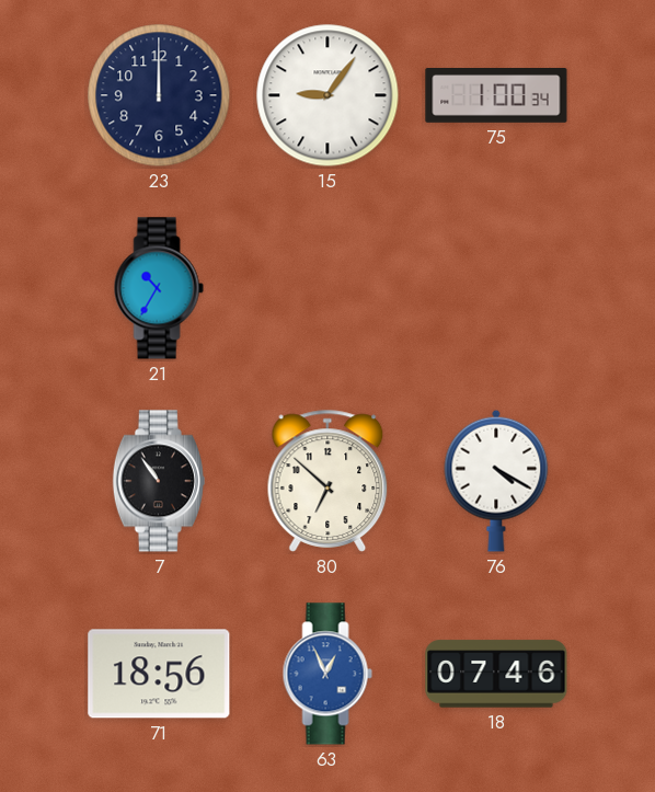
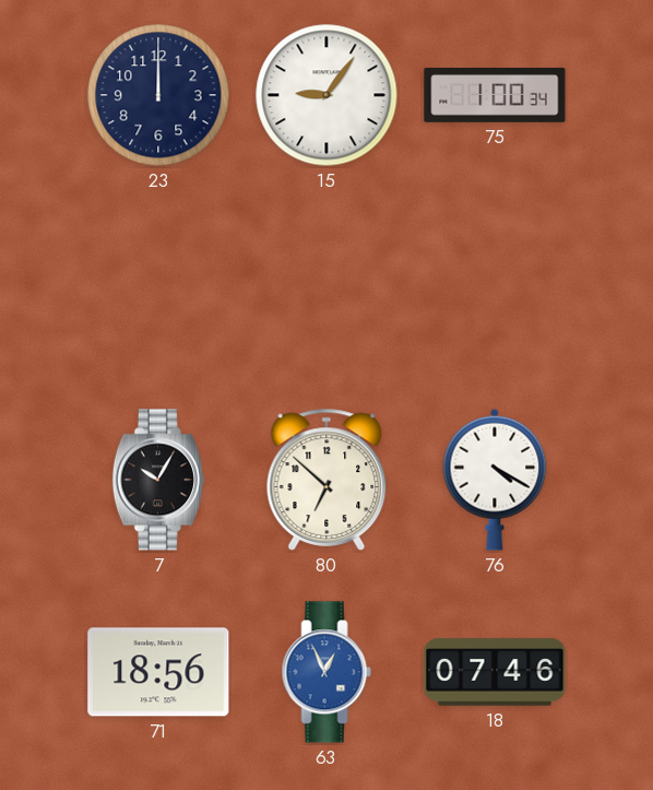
21: 10:35 -> none (159, 288)
7: 10:54 -> 10:05 (158, 480)
